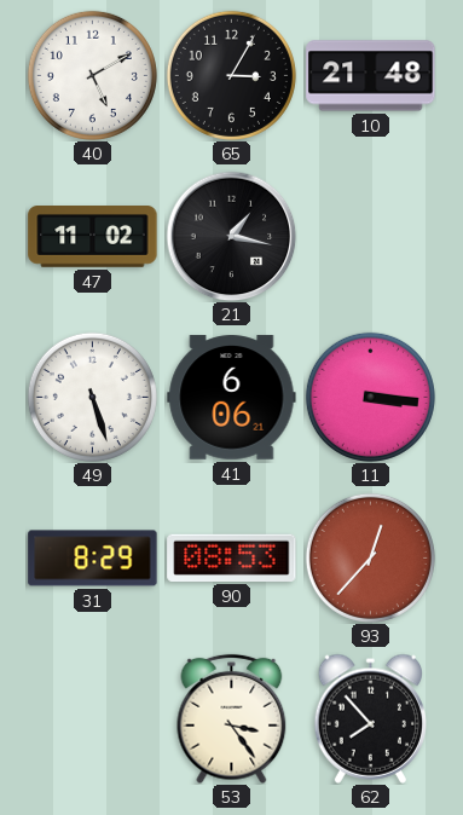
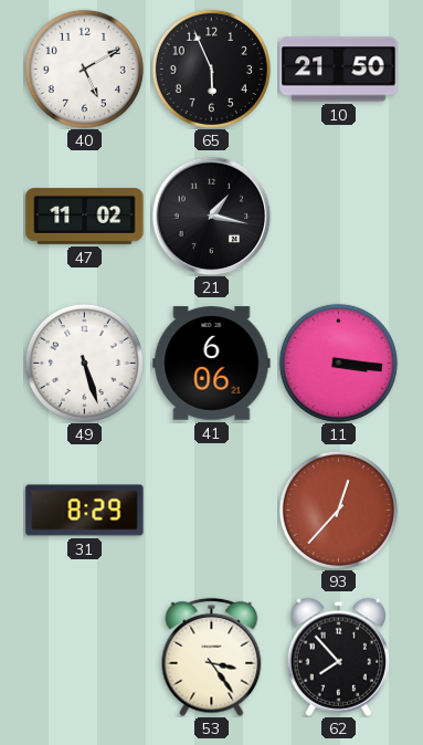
65: 3:05 -> 5:56 (211, 69)
10: 21:48 -> 21:50 (339, 70)
90: 08:53 -> none (232, 557)
